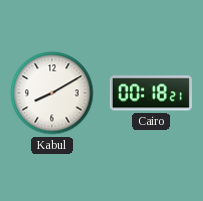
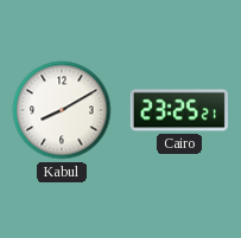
Cairo: 00:18 -> 23:25 (179, 110)
